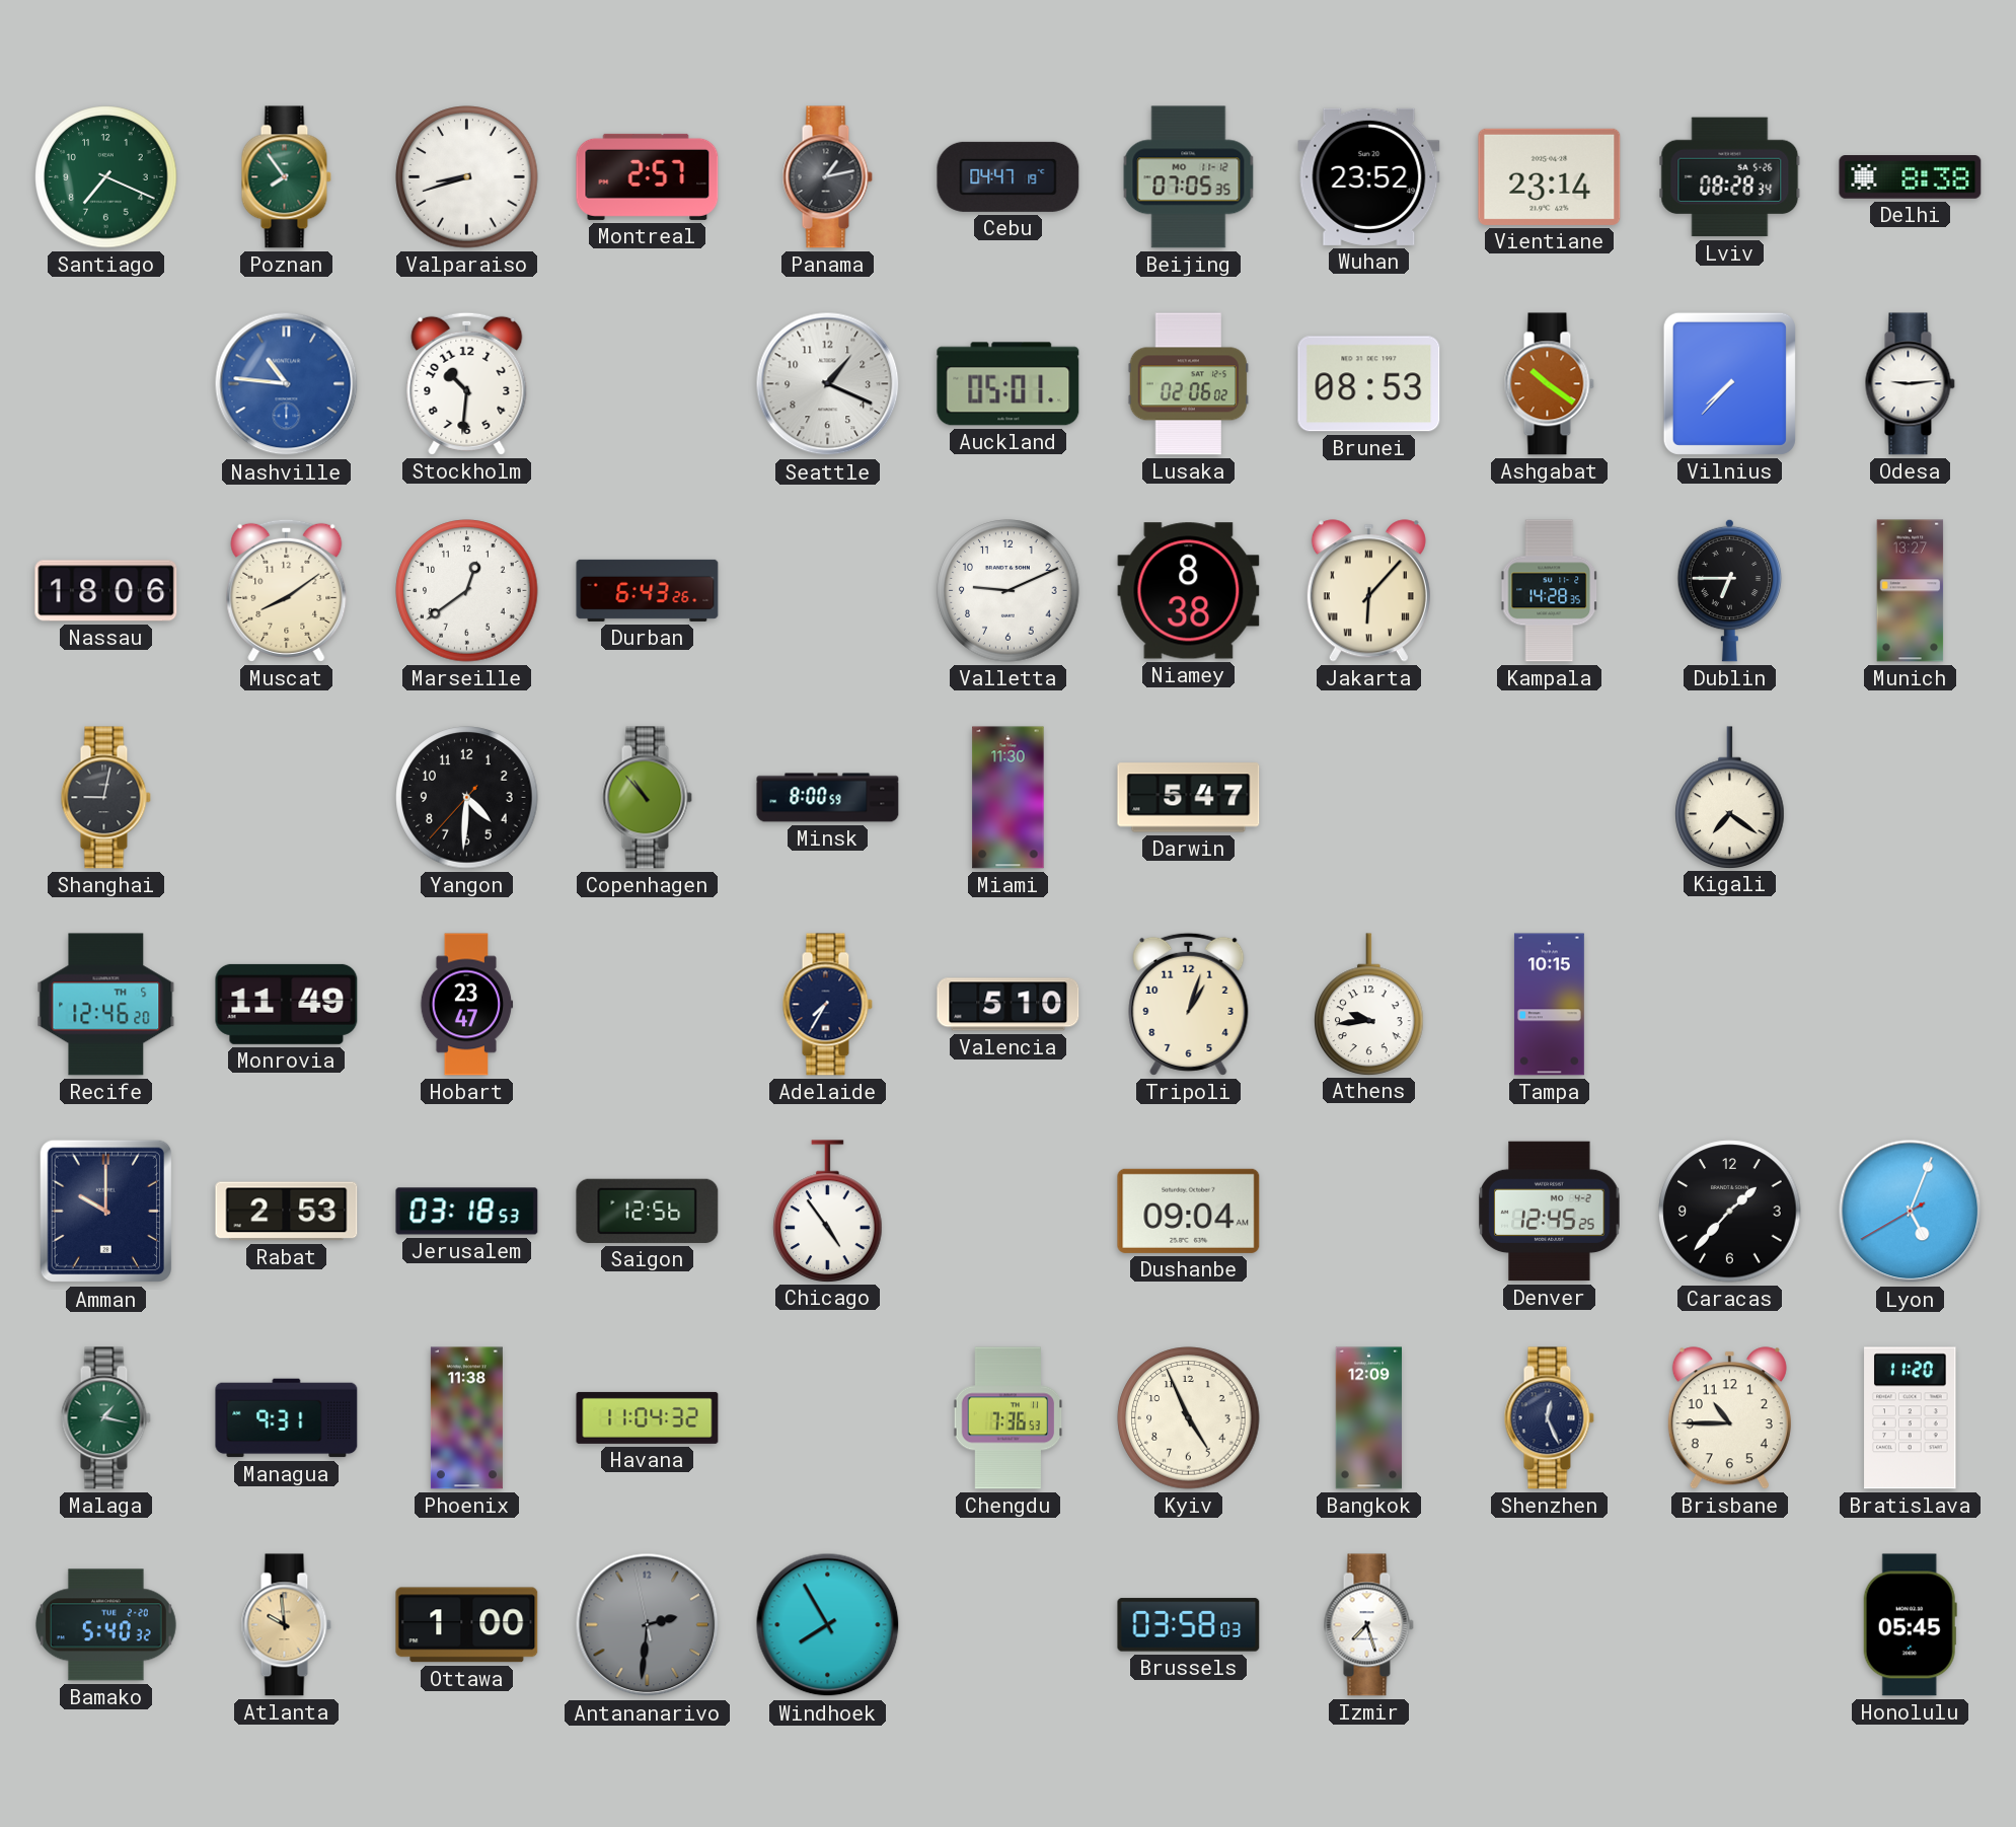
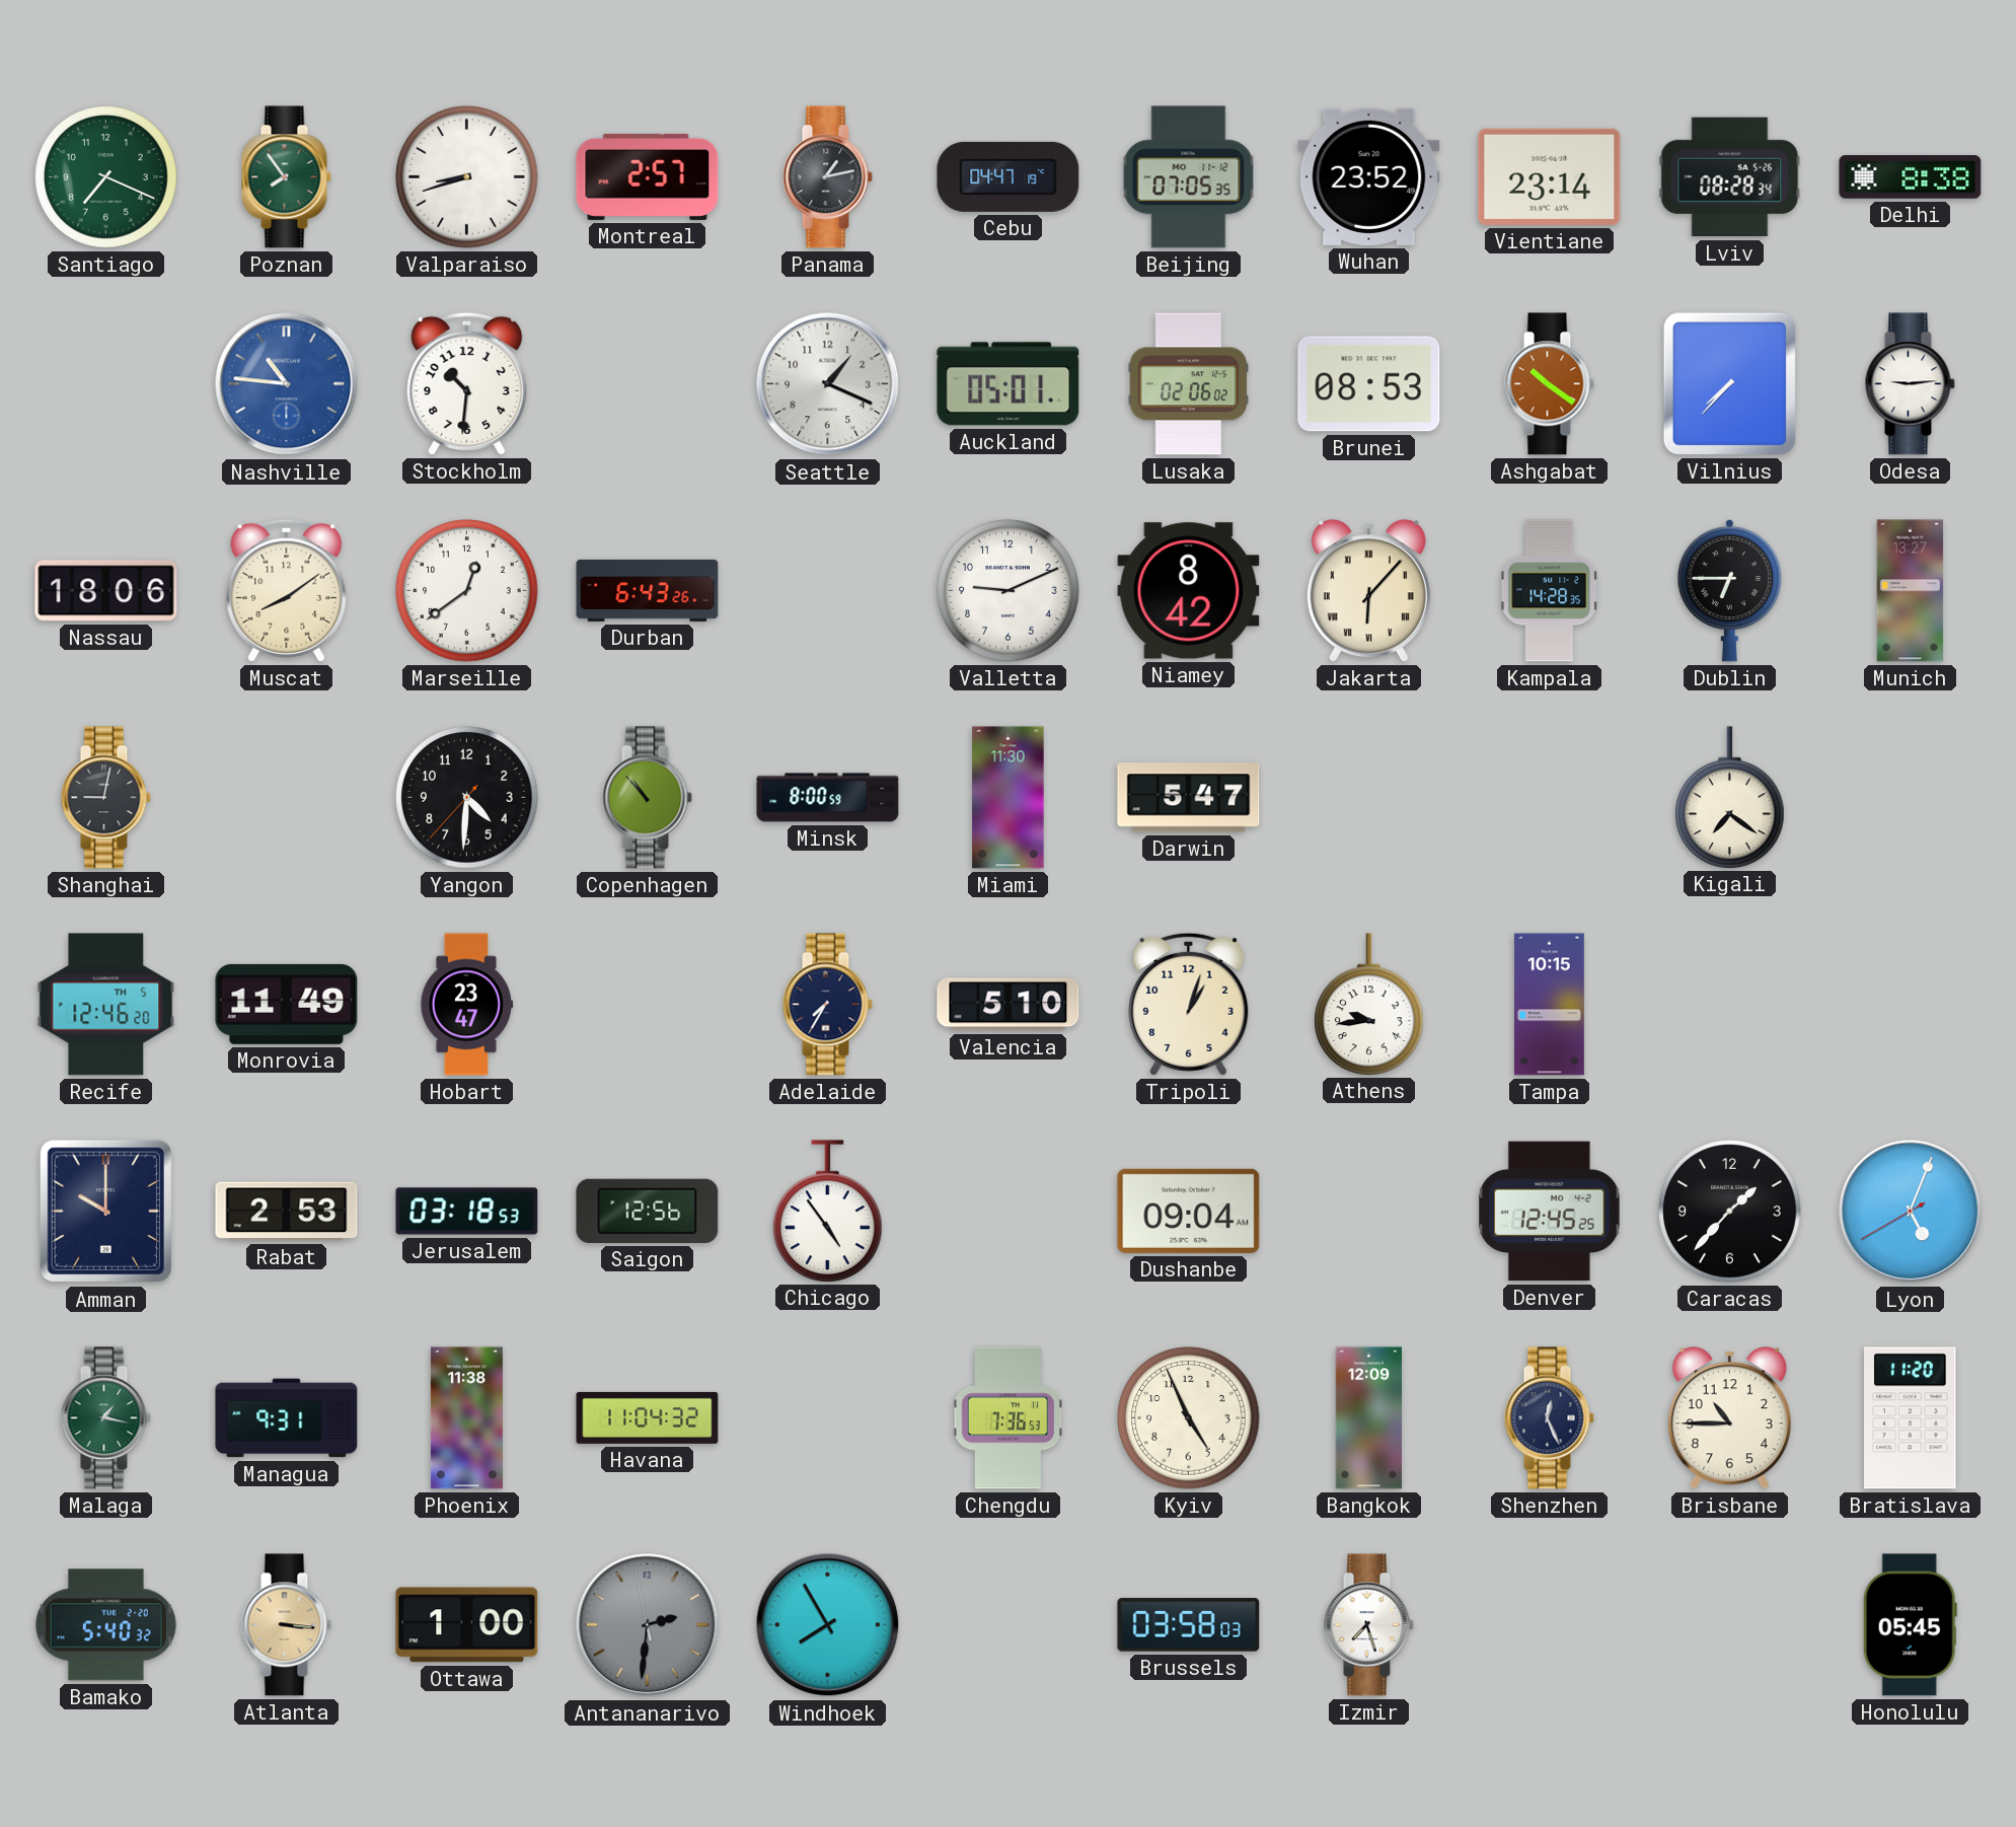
Niamey: 8:38 -> 8:42 (1189, 591)
Atlanta: 9:59 -> 3:16 (286, 1625)
